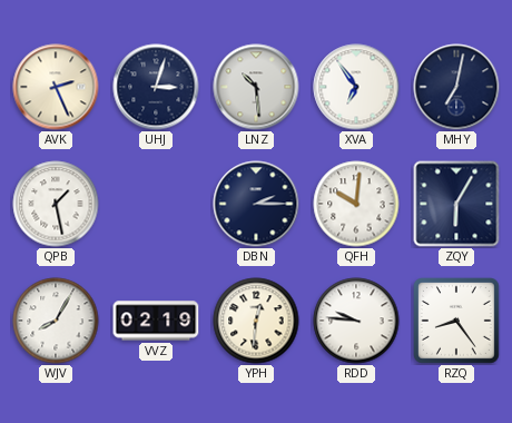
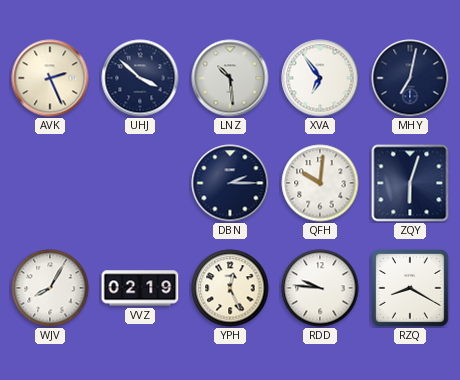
UHJ: 3:03 -> 3:52 (140, 78)
QPB: 1:28 -> none (56, 204)
ZQY: 6:05 -> 6:03 (410, 183)
YPH: 12:31 -> 12:26 (230, 288)
RZQ: 8:24 -> 8:20 (411, 289)
